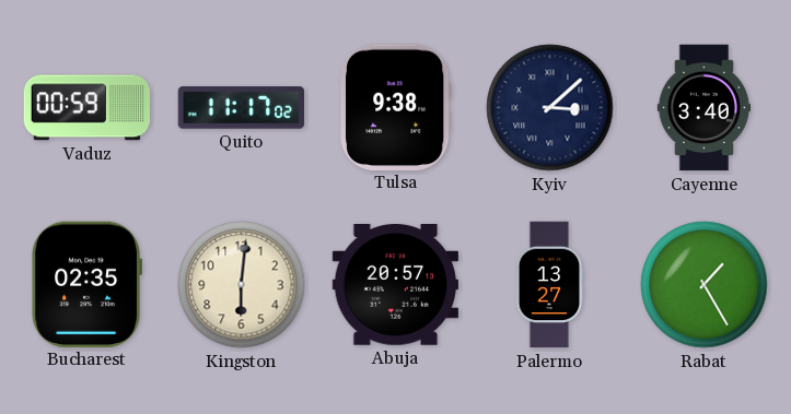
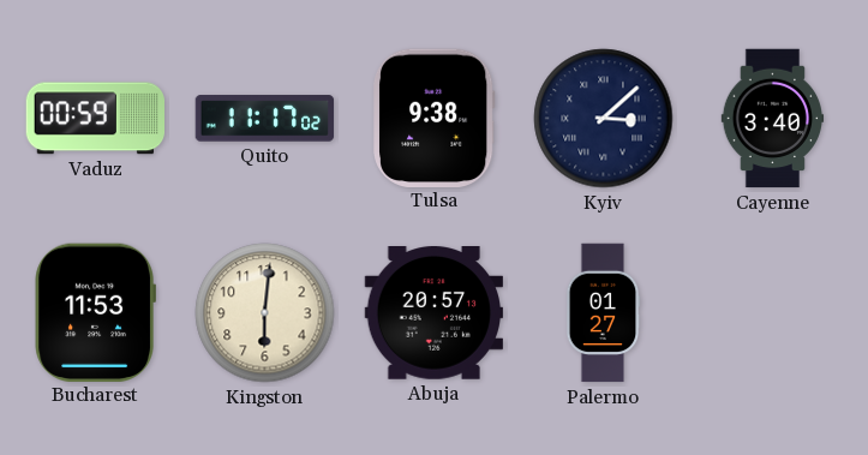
Bucharest: 02:35 -> 11:53 (95, 312)
Palermo: 13:27 -> 01:27 (603, 313)
Rabat: 1:25 -> none (705, 285)
